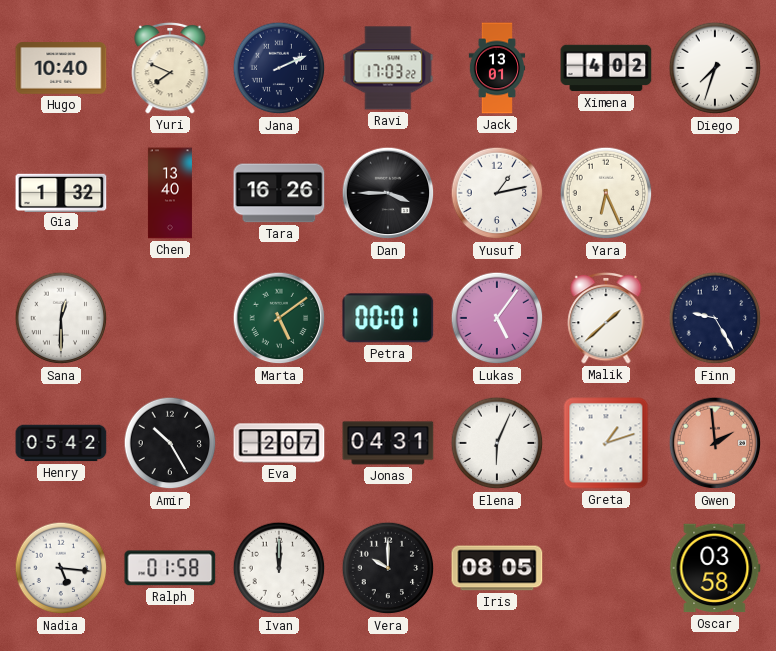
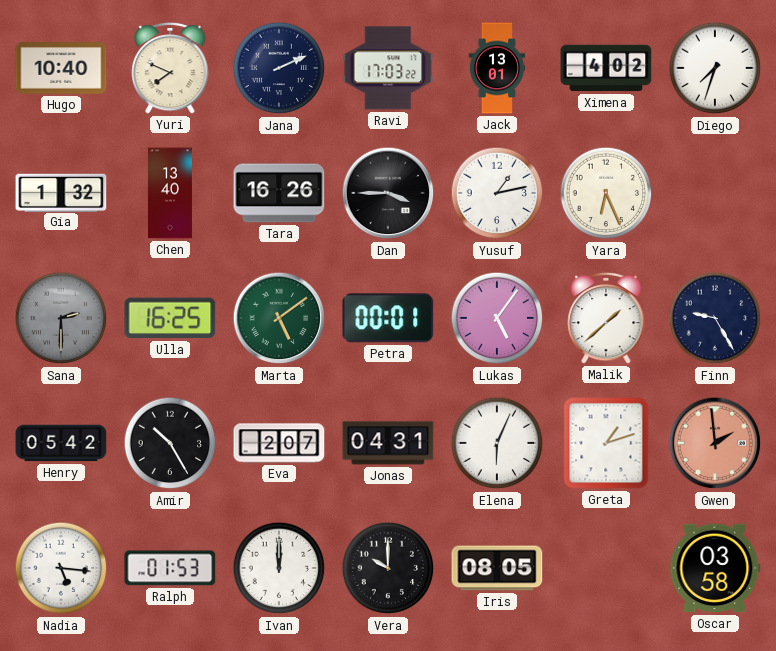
Sana: 12:30 -> 2:30 (61, 318)
Sana dial: white -> grey (61, 318)
Ulla: none -> 16:25 (170, 318)
Ralph: 01:58 -> 01:53 (170, 568)
